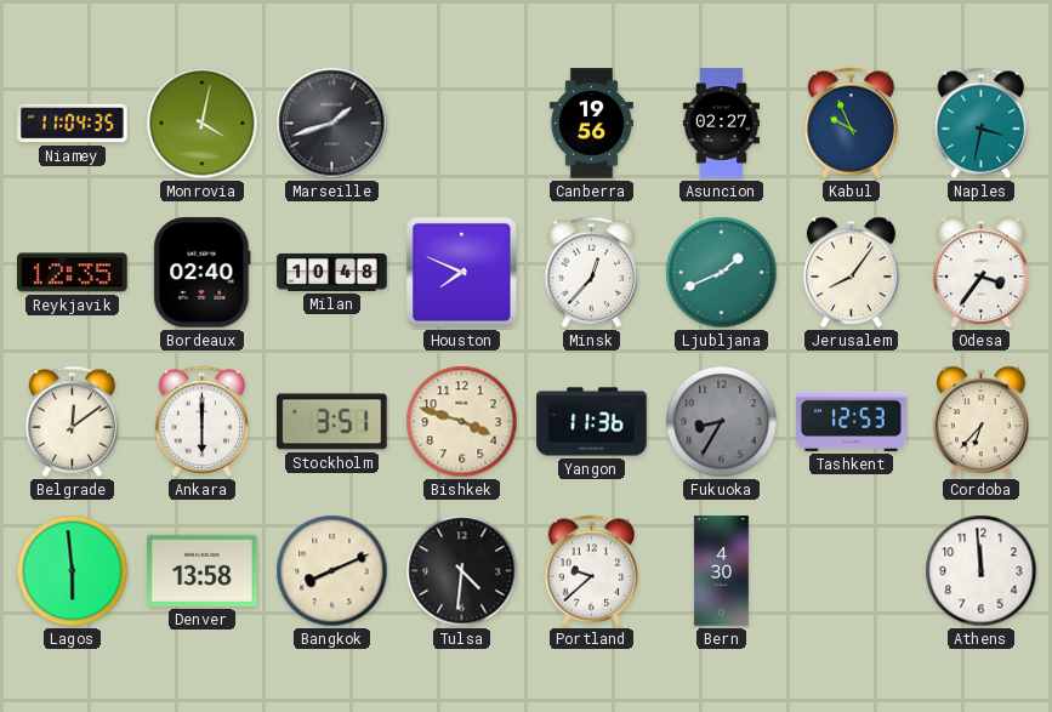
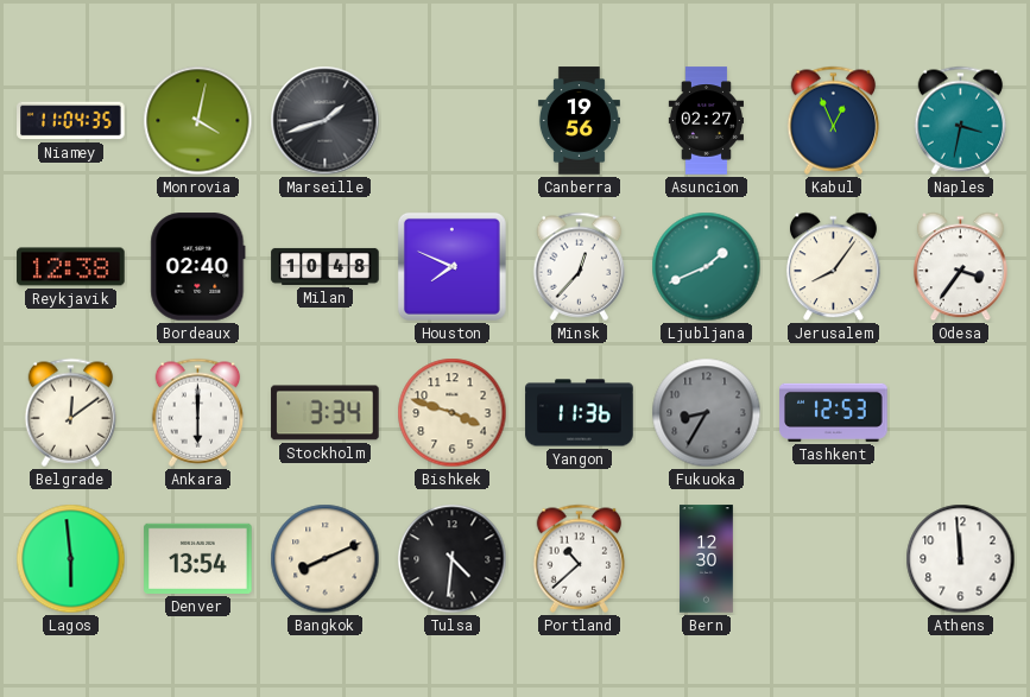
Kabul: 9:56 -> 12:56 (834, 120)
Reykjavik: 12:35 -> 12:38 (71, 267)
Stockholm: 3:51 -> 3:34 (326, 413)
Cordoba: 6:37 -> none (980, 422)
Denver: 13:58 -> 13:54 (198, 558)
Portland: 9:38 -> 10:38 (580, 558)
Bern: 4:30 -> 12:30 (707, 559)
